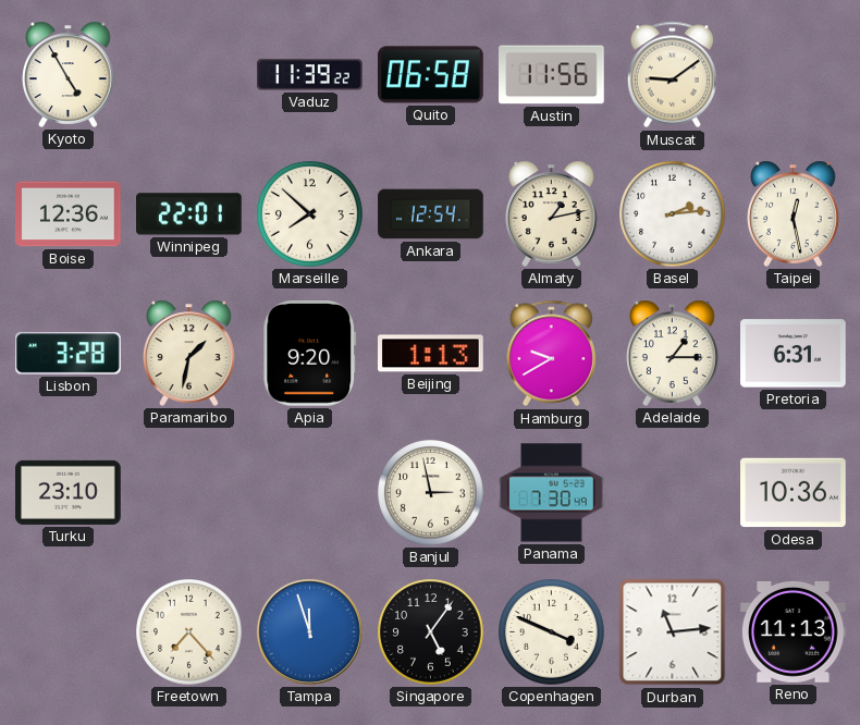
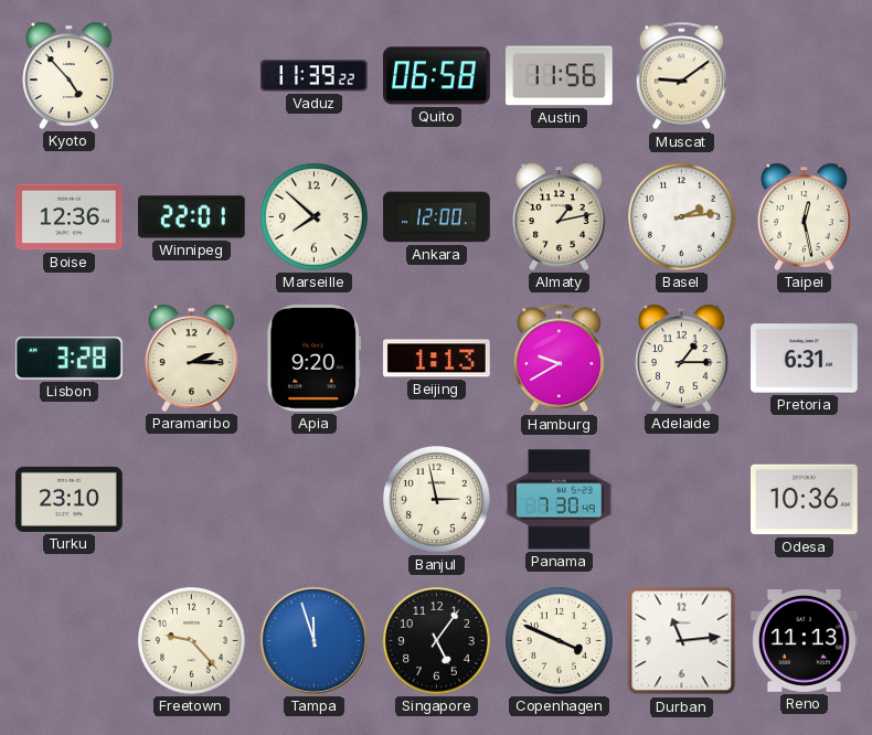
Kyoto: 4:55 -> 4:53 (70, 75)
Ankara: 12:54 -> 12:00 (437, 217)
Paramaribo: 1:32 -> 2:15 (192, 358)
Freetown: 7:23 -> 9:23 (192, 641)
